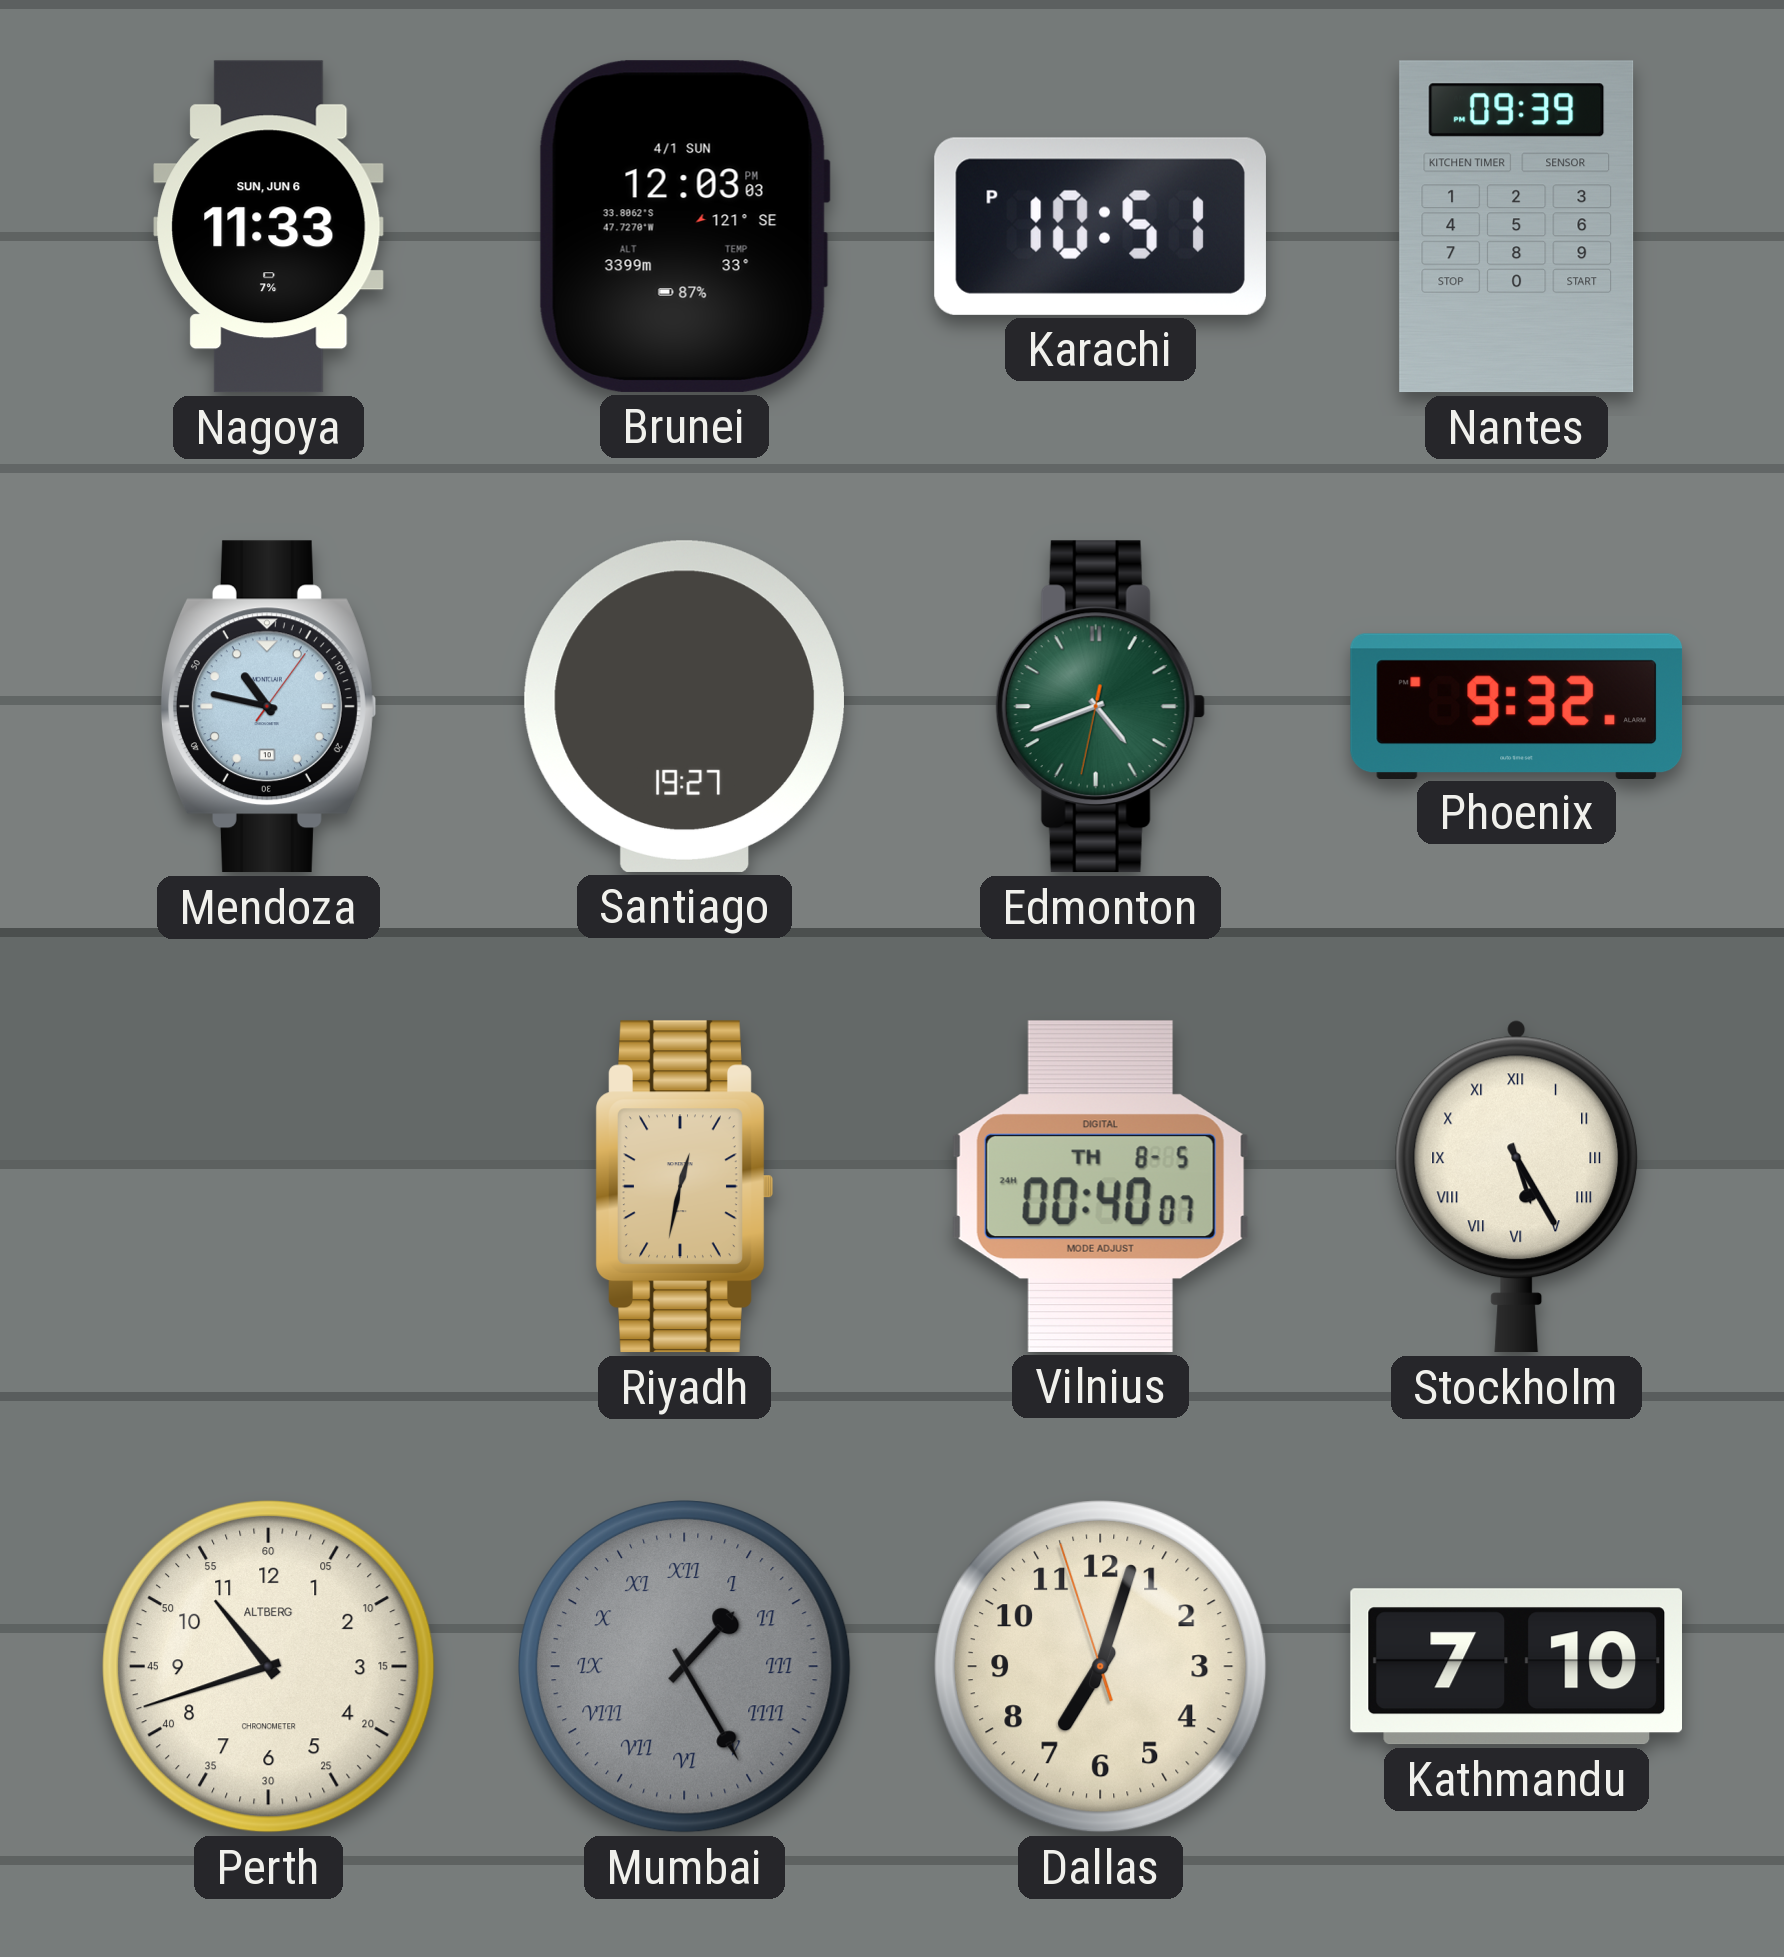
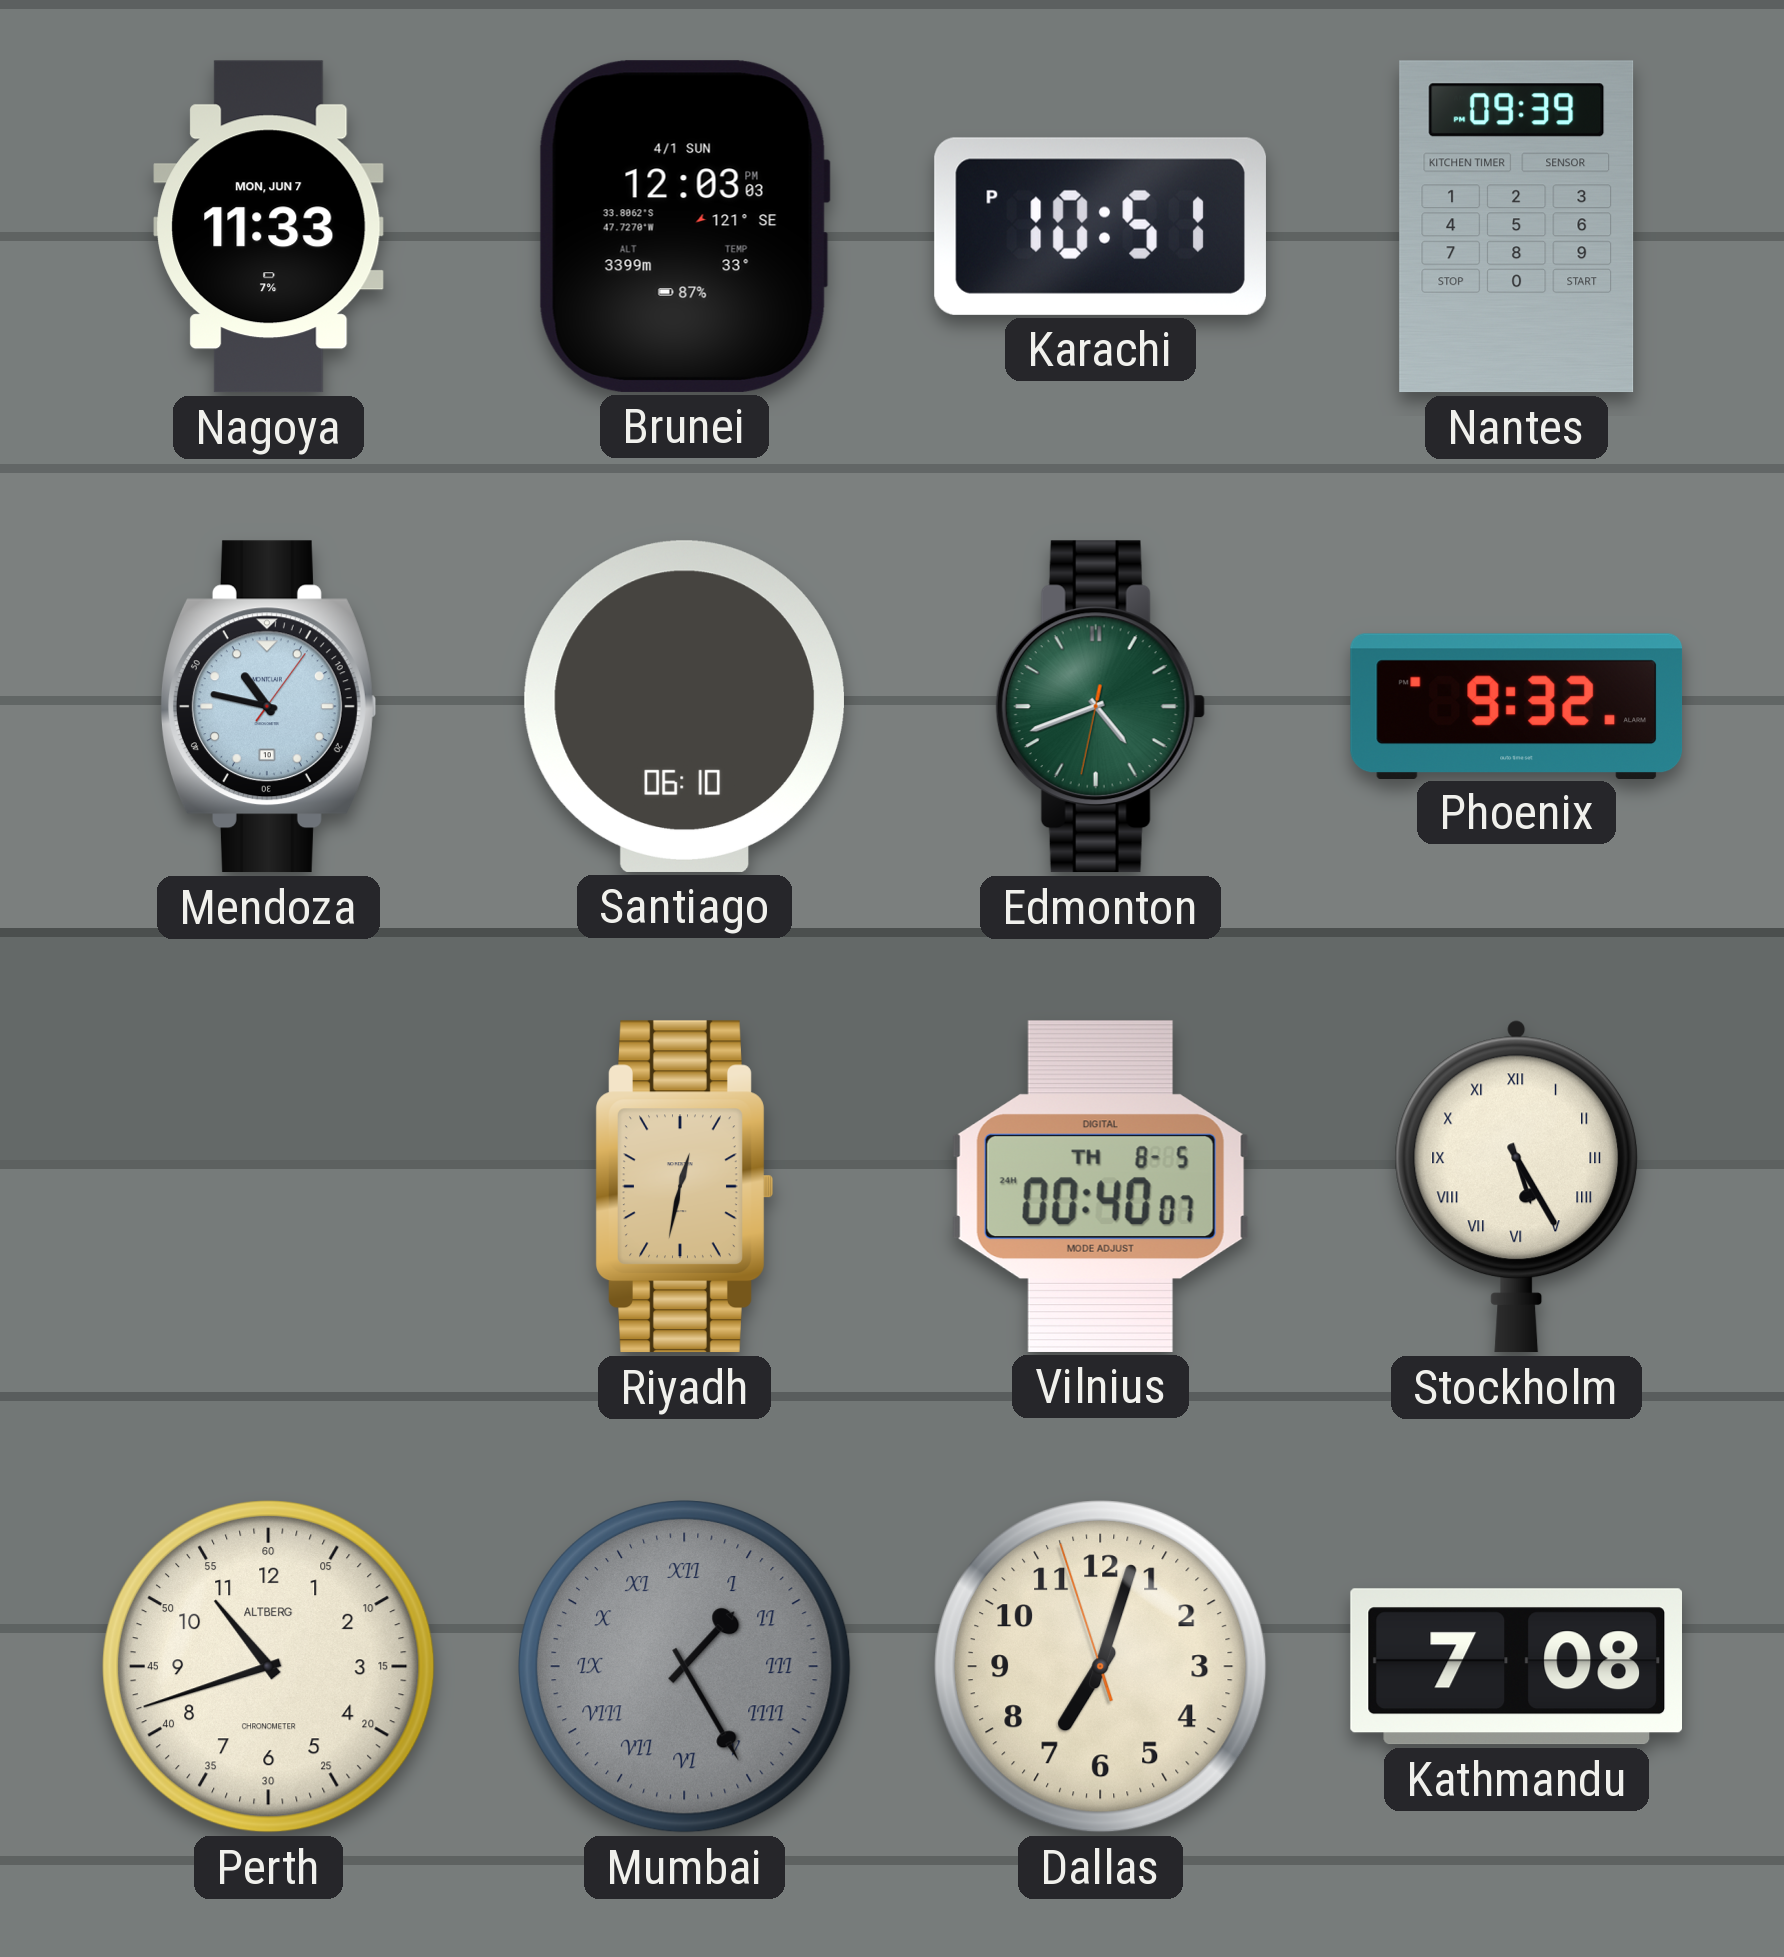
Nagoya date: SUN, JUN 6 -> MON, JUN 7 (269, 227)
Santiago: 19:27 -> 06:10 (684, 706)
Kathmandu: 7:10 -> 7:08 (1516, 1667)
